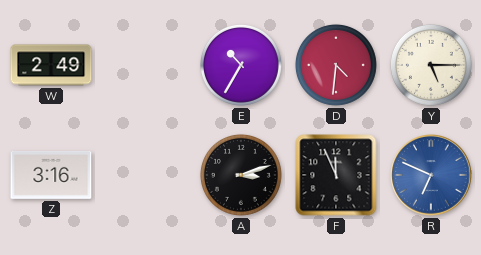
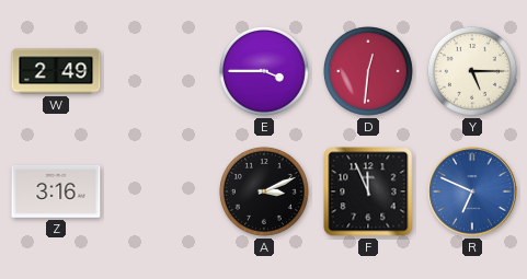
E: 10:35 -> 3:45 (264, 71)
D: 4:31 -> 12:31 (368, 71)
A: 3:12 -> 3:11 (264, 191)
